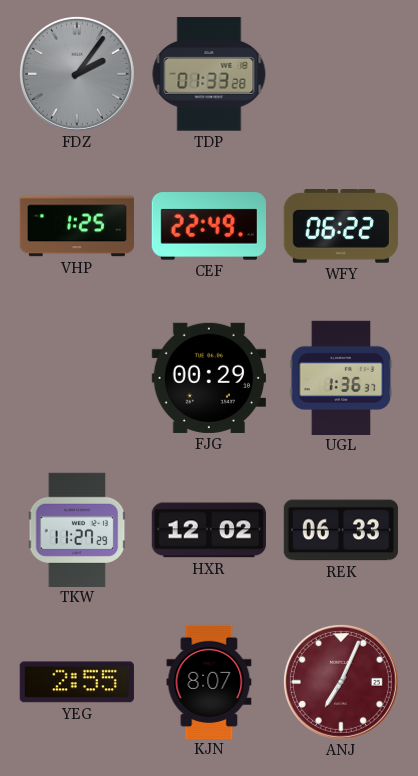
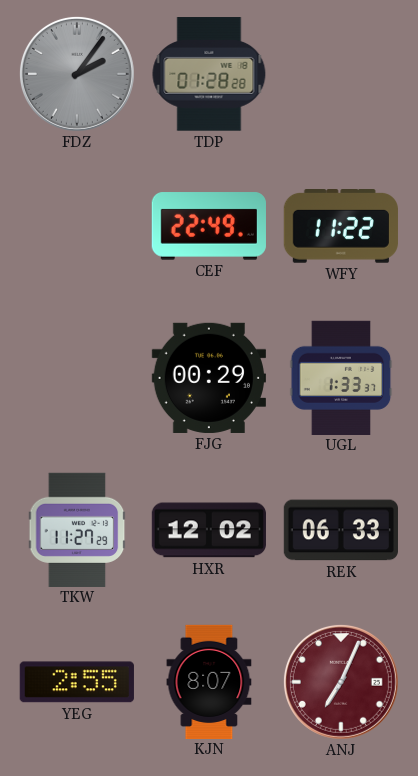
TDP: 01:33 -> 01:28 (209, 74)
VHP: 1:25 -> none (76, 226)
WFY: 06:22 -> 11:22 (341, 227)
UGL: 1:36 -> 1:33 (341, 377)
